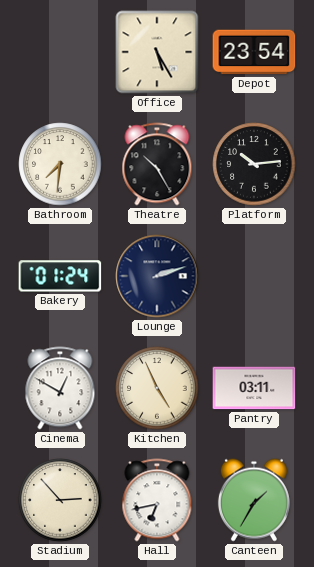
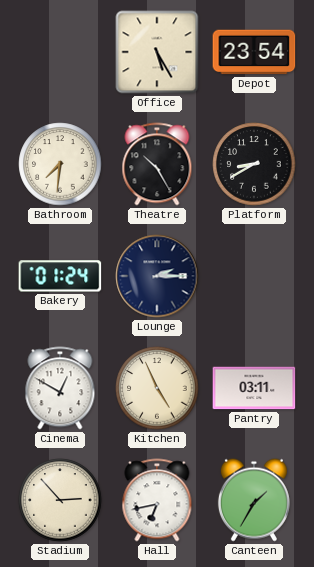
Platform: 10:14 -> 8:40 (254, 164)
Lounge: 2:12 -> 2:15 (157, 276)
